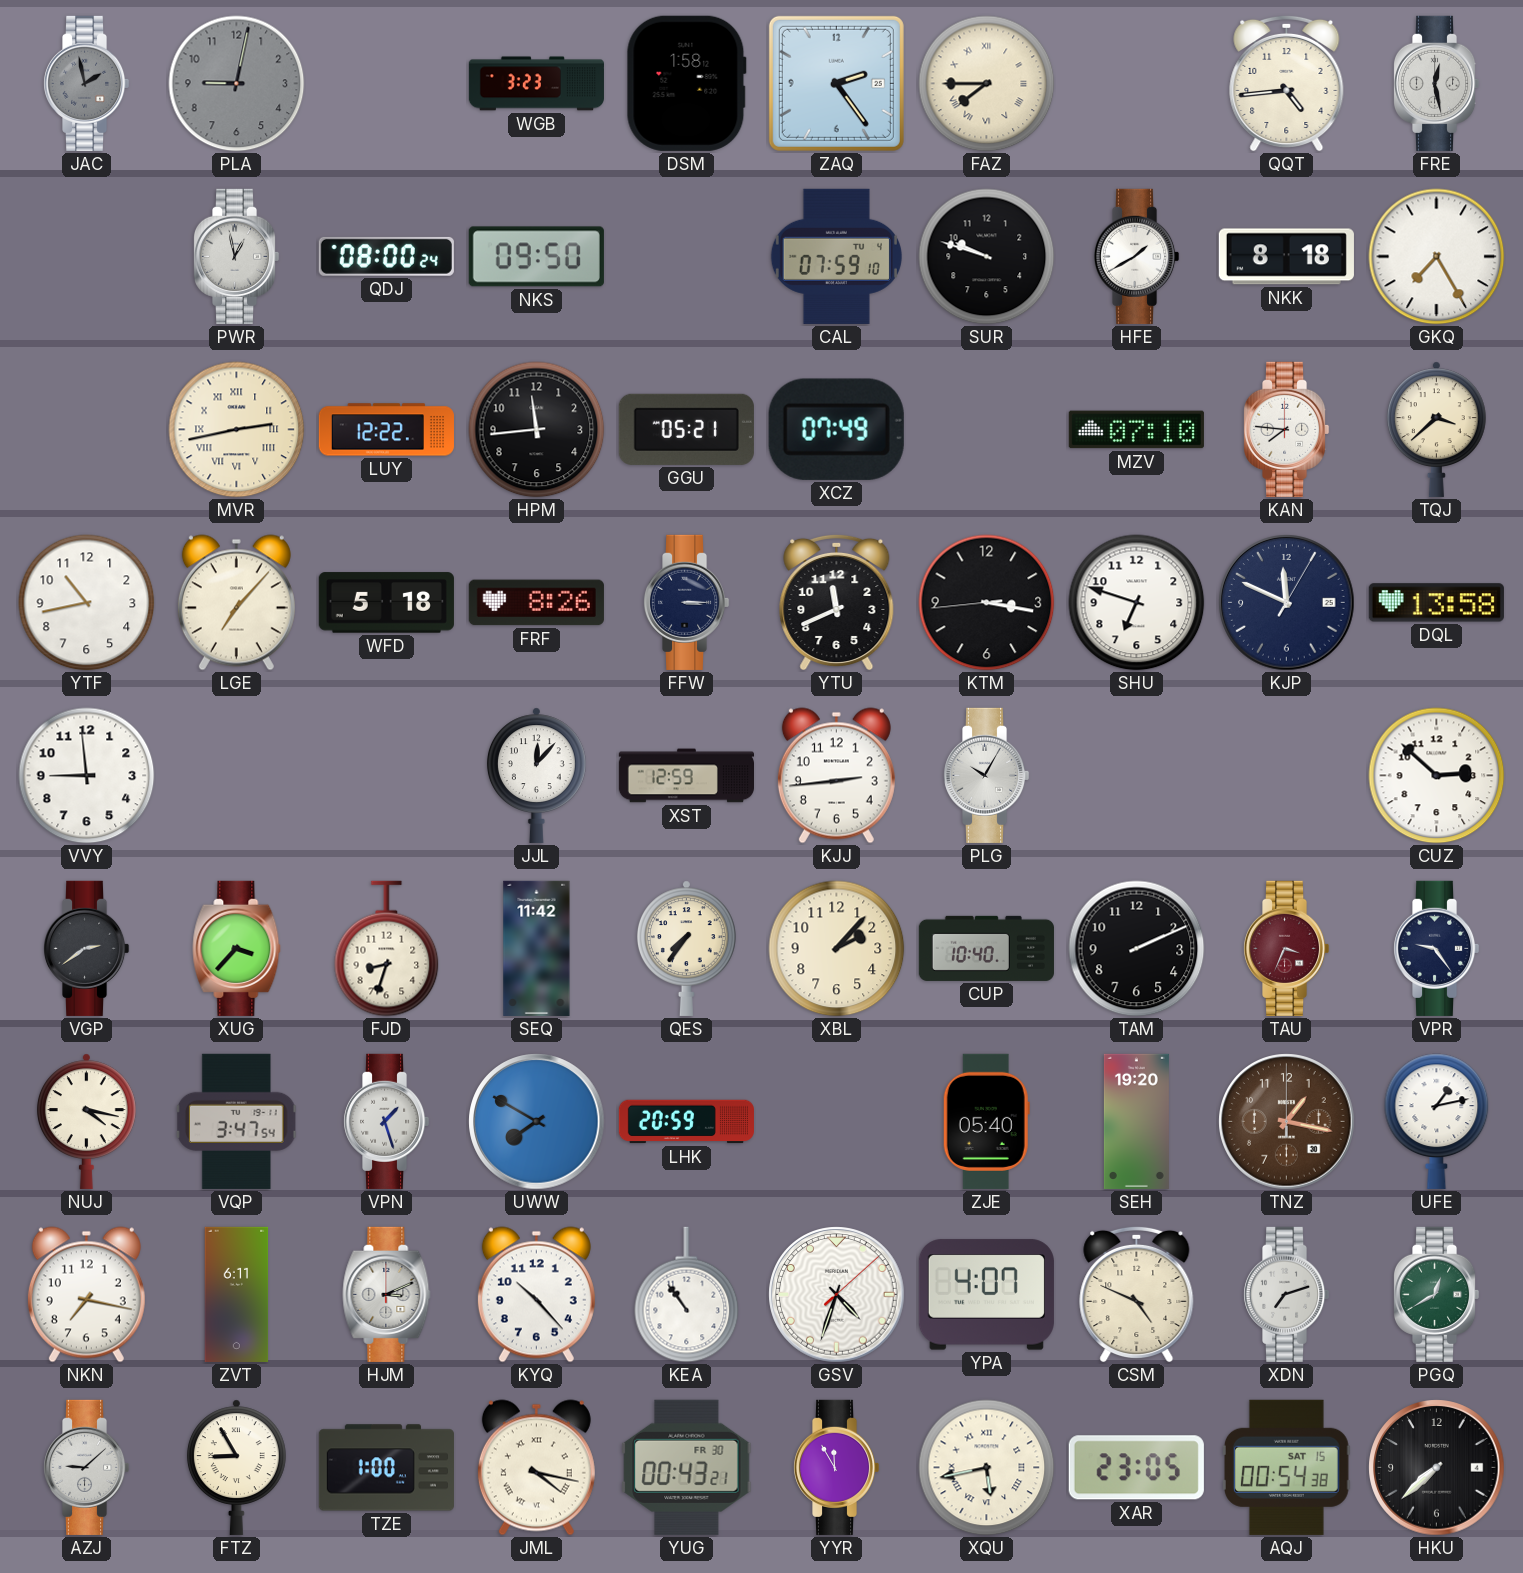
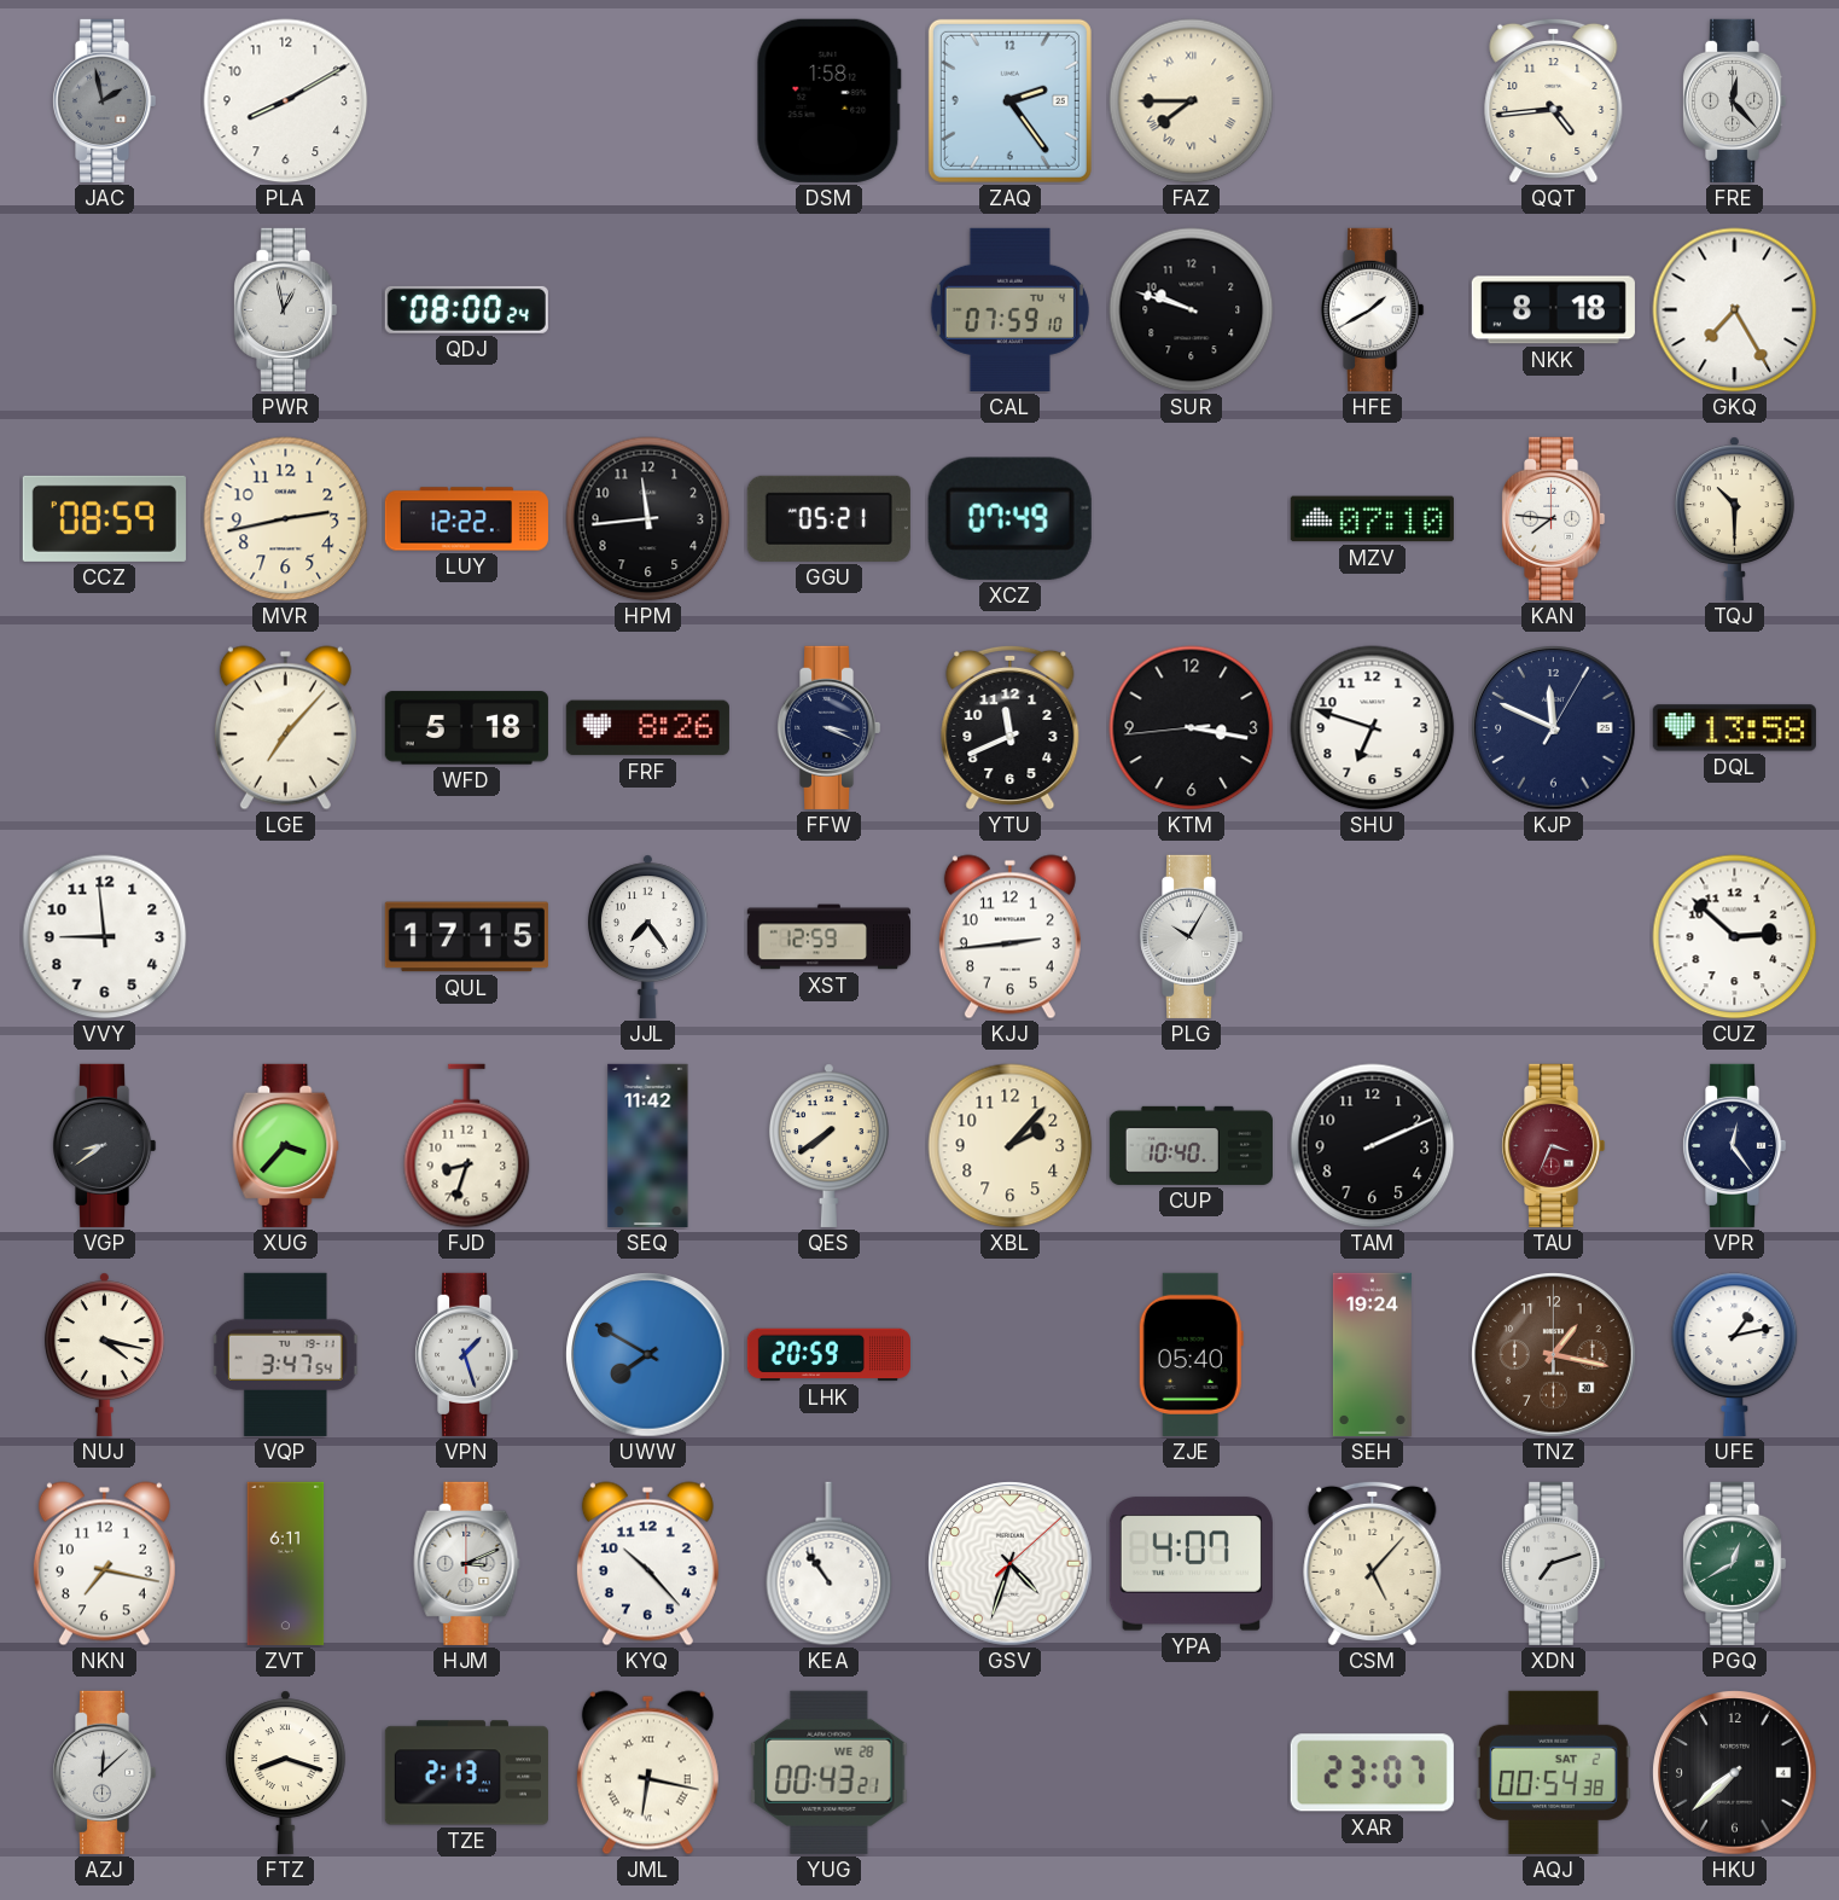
PLA: 9:02 -> 8:10 (286, 101)
PLA dial: grey -> white (286, 101)
WGB: 3:23 -> none (536, 84)
FRE: 12:28 -> 12:23 (1734, 100)
NKS: 09:50 -> none (536, 257)
CCZ: none -> 08:59 (104, 518)
MVR numerals: Roman -> Arabic (286, 519)
TQJ: 3:38 -> 10:30 (1734, 518)
YTF: 10:43 -> none (87, 603)
FFW: 3:15 -> 3:19 (828, 727)
QUL: none -> 17:15 (466, 937)
JJL: 12:07 -> 7:24 (647, 936)
VGP: 2:39 -> 8:39 (104, 1145)
QES: 7:36 -> 7:39 (828, 1145)
VPR: 9:24 -> 12:24 (1734, 1145)
SEH: 19:20 -> 19:24 (1372, 1354)
CSM: 4:49 -> 5:07 (1373, 1563)
AZJ: 9:08 -> 12:08 (104, 1772)
FTZ: 8:55 -> 8:18 (285, 1772)
TZE: 1:00 -> 2:13 (466, 1773)
JML: 4:17 -> 6:17 (647, 1773)
YUG date: FR 30 -> WE 28 (830, 1772)
YYR: 11:55 -> none (836, 1467)
XQU: 5:43 -> none (987, 1468)
XAR: 23:05 -> 23:07 (1372, 1773)
AQJ date: SAT 15 -> SAT 2 (1553, 1772)
